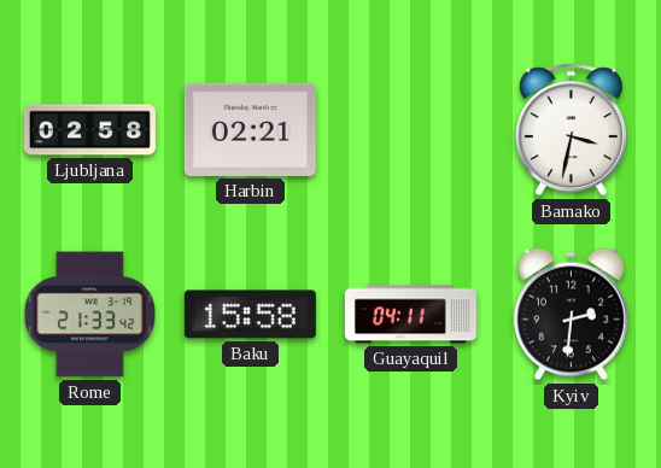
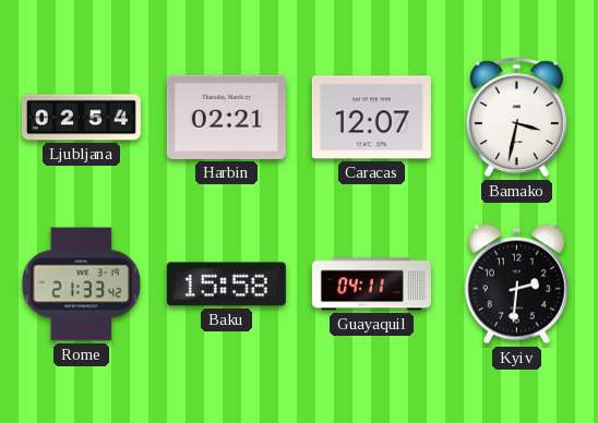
Ljubljana: 02:58 -> 02:54 (81, 118)
Caracas: none -> 12:07 (371, 118)
